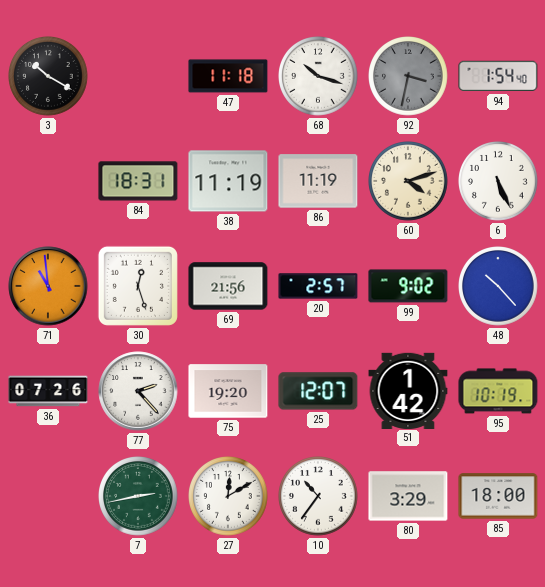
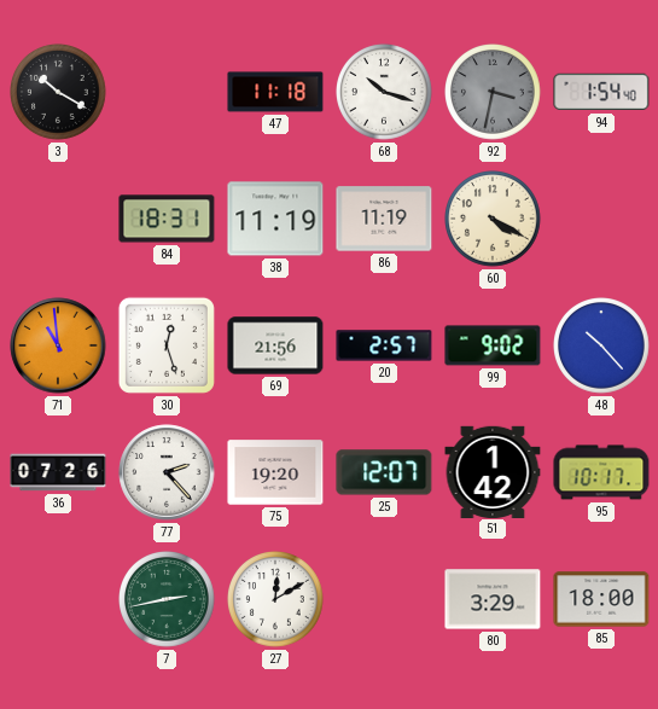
60: 4:12 -> 4:20 (494, 220)
6: 5:26 -> none (499, 182)
95: 10:19 -> 10:17 (601, 472)
10: 10:36 -> none (319, 497)
